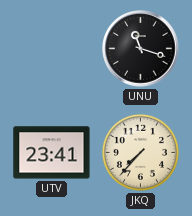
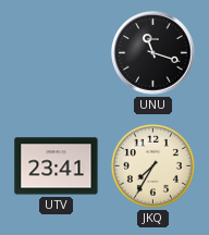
JKQ: 7:37 -> 7:35 (152, 165)
